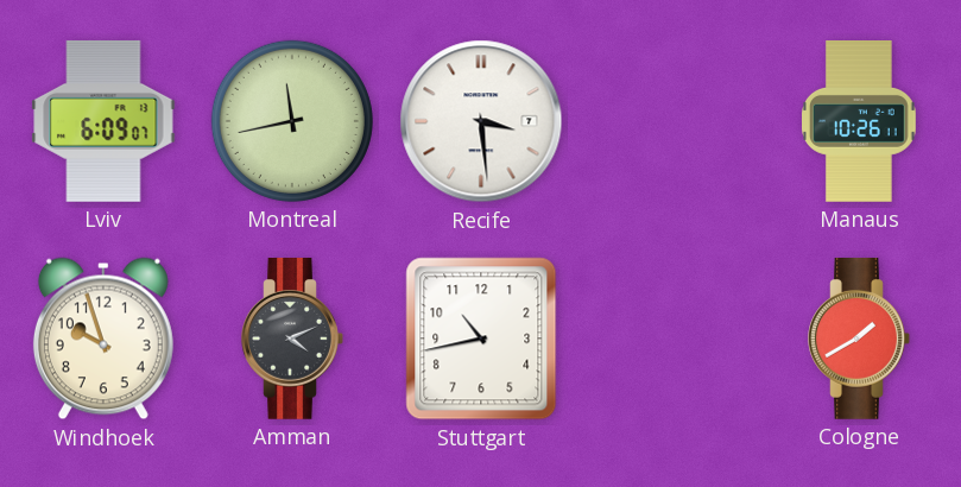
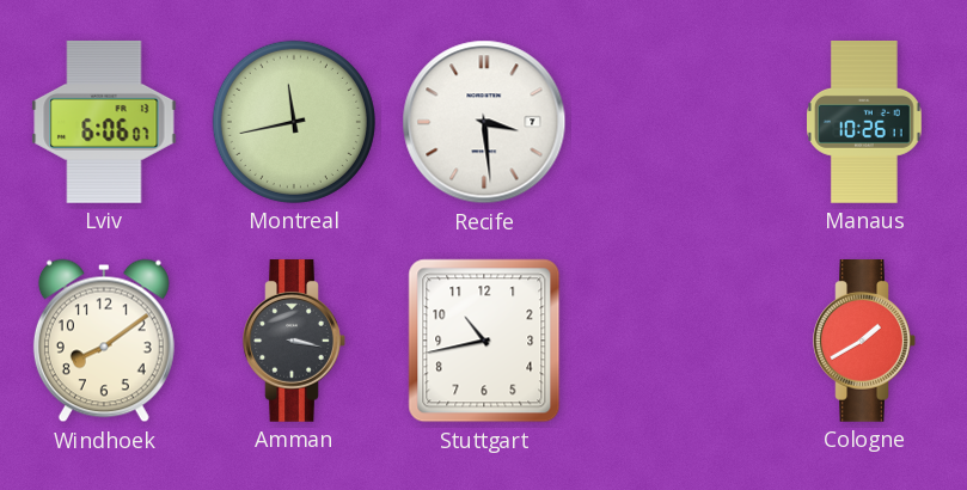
Lviv: 6:09 -> 6:06 (104, 122)
Windhoek: 9:57 -> 8:09 (104, 341)
Amman: 4:11 -> 3:17 (294, 342)
